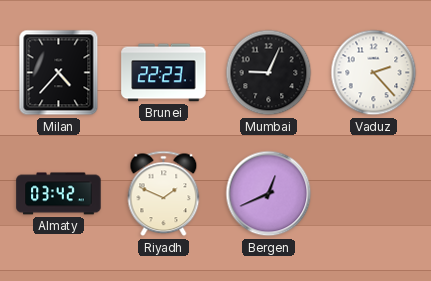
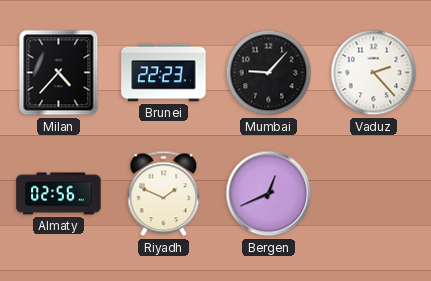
Mumbai: 9:04 -> 9:07 (269, 73)
Almaty: 03:42 -> 02:56 (59, 194)
